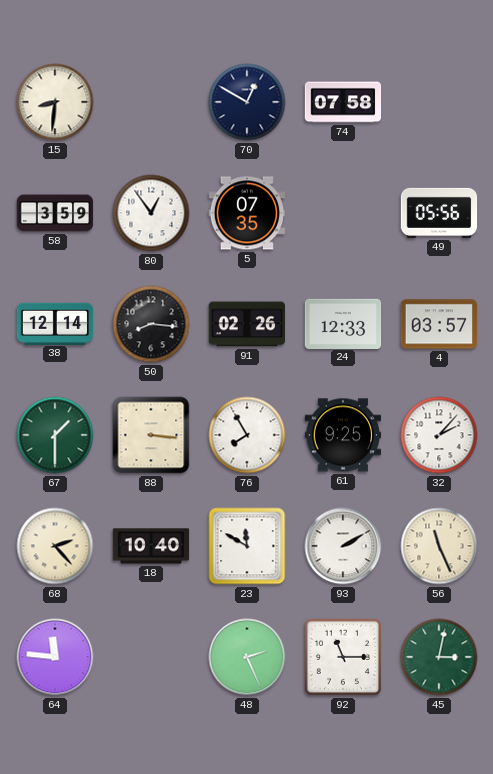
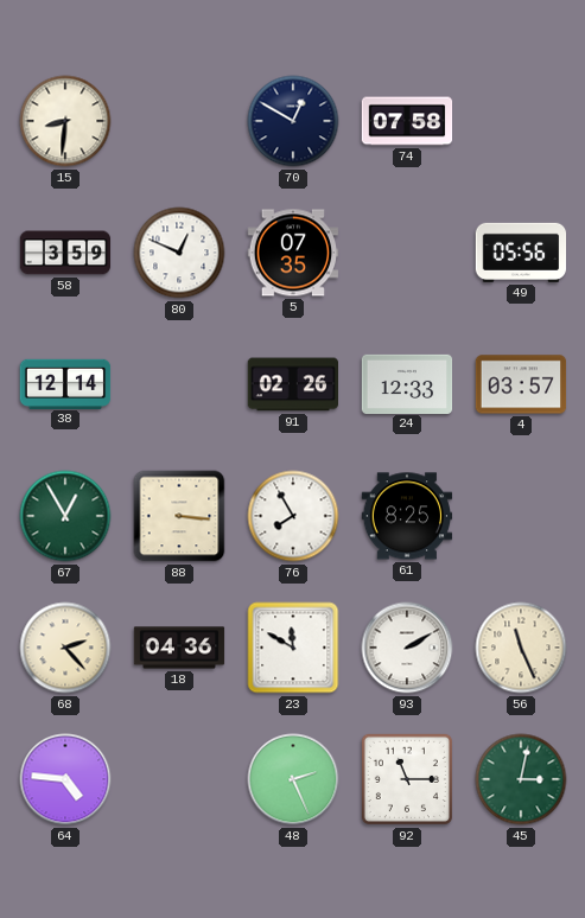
80: 12:54 -> 12:49 (179, 253)
50: 8:16 -> none (151, 324)
67: 1:30 -> 12:55 (65, 516)
61: 9:25 -> 8:25 (407, 516)
32: 2:07 -> none (439, 435)
18: 10:40 -> 04:36 (179, 648)
64: 11:46 -> 4:46 (65, 779)
